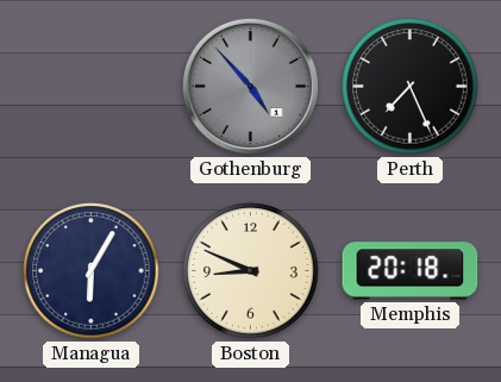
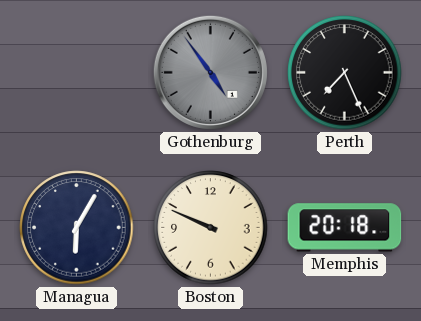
Gothenburg: 4:53 -> 4:54 (210, 72)
Boston: 8:49 -> 9:49 (211, 228)
